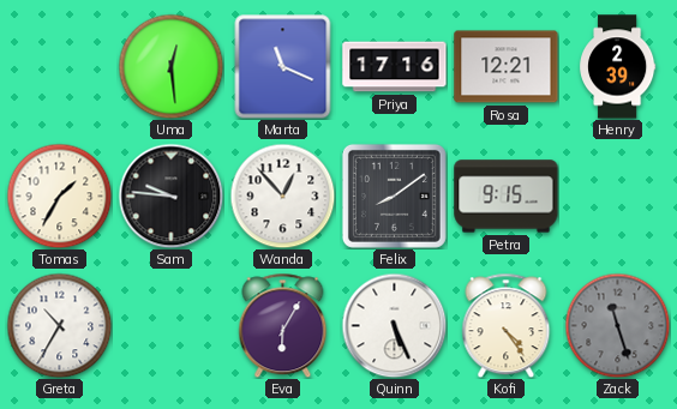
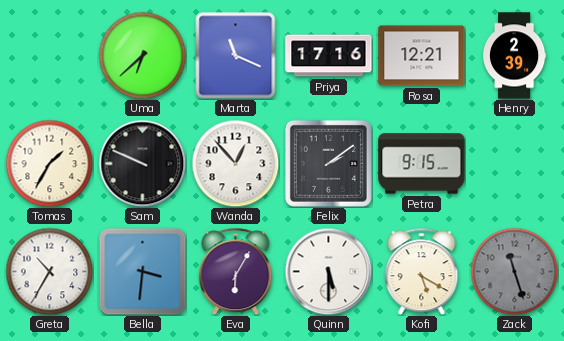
Uma: 12:29 -> 6:38 (142, 55)
Sam: 9:46 -> 9:49 (142, 163)
Felix: 8:09 -> 2:09 (328, 163)
Bella: none -> 3:31 (142, 271)
Quinn: 5:26 -> 5:30 (328, 271)
Kofi: 4:24 -> 5:20 (422, 271)
